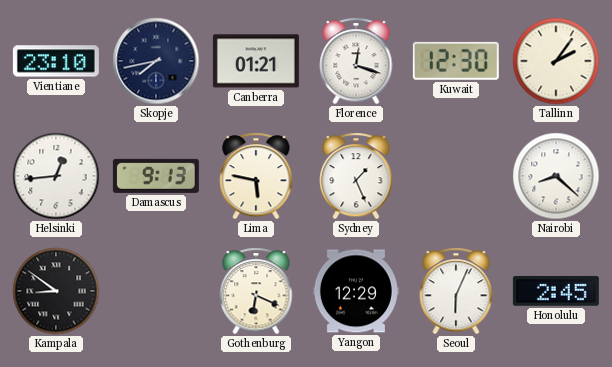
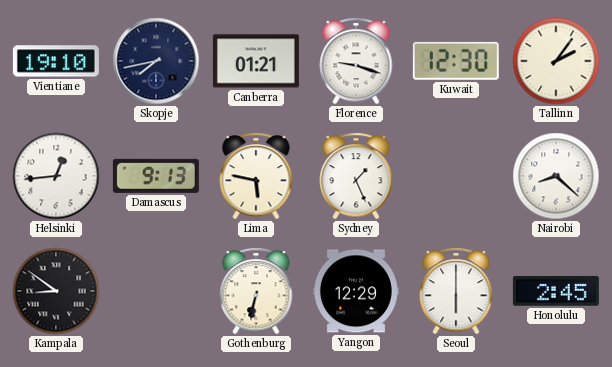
Vientiane: 23:10 -> 19:10 (56, 61)
Florence: 12:18 -> 9:18 (356, 61)
Gothenburg: 6:19 -> 6:32 (256, 291)
Seoul: 6:04 -> 6:00 (456, 291)
